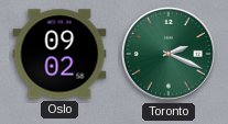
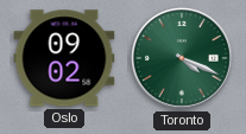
Toronto: 2:19 -> 4:19 (183, 59)
